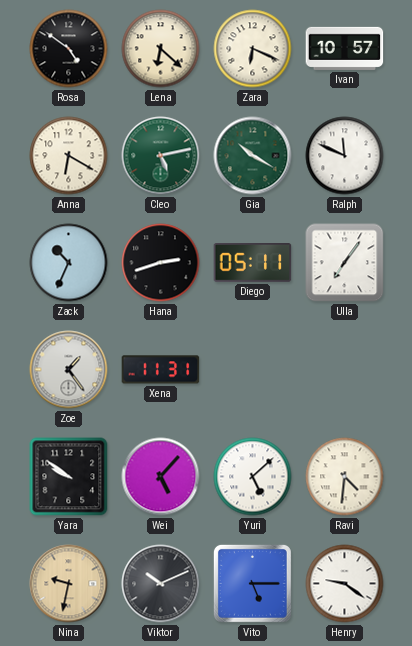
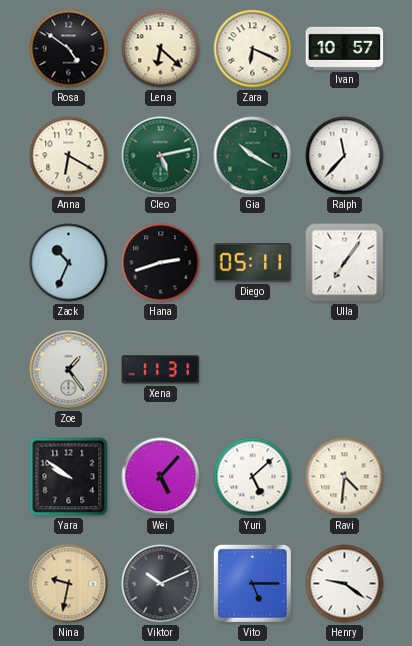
Ralph: 11:49 -> 11:37 (345, 156)
